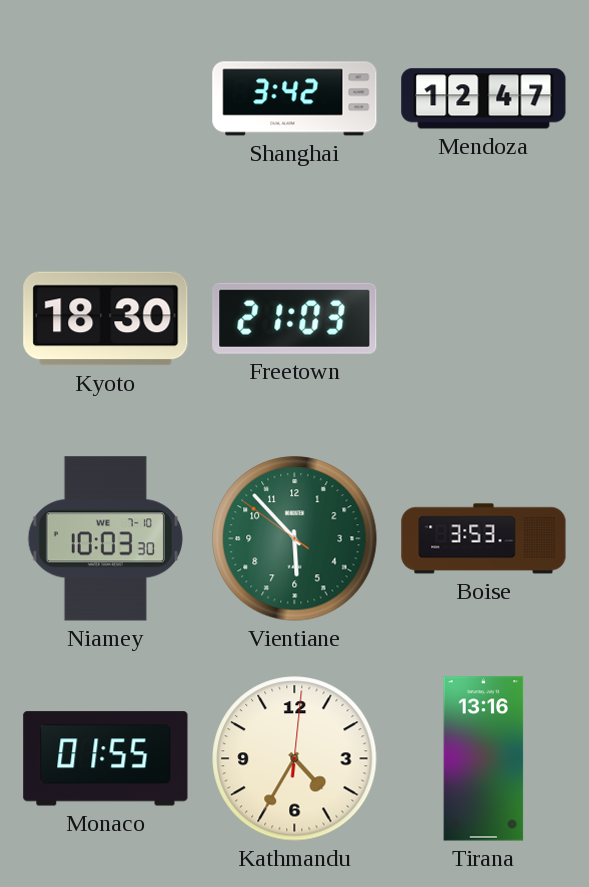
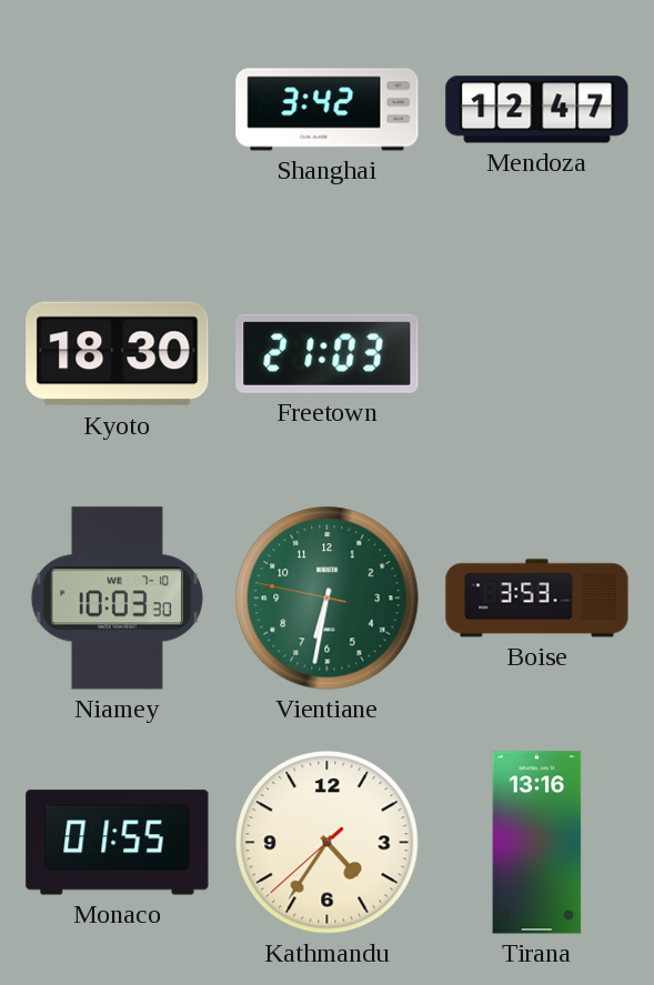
Vientiane: 5:52 -> 6:31 (328, 599)
Kathmandu: 4:35:01 -> 4:35:38 (328, 843)
